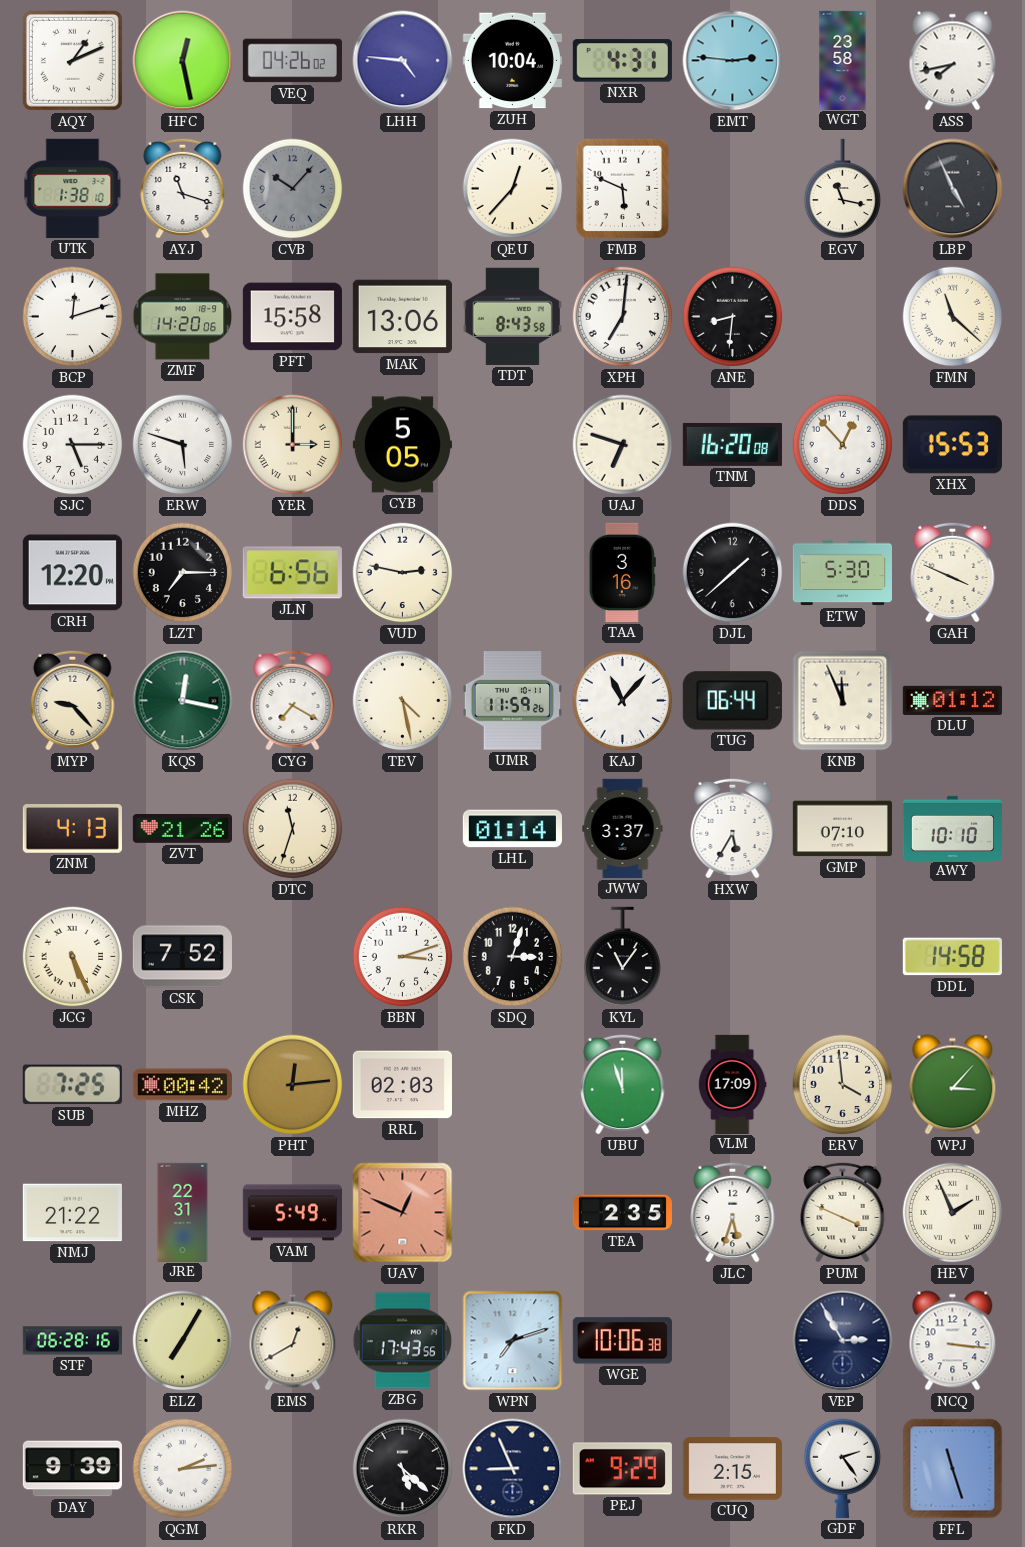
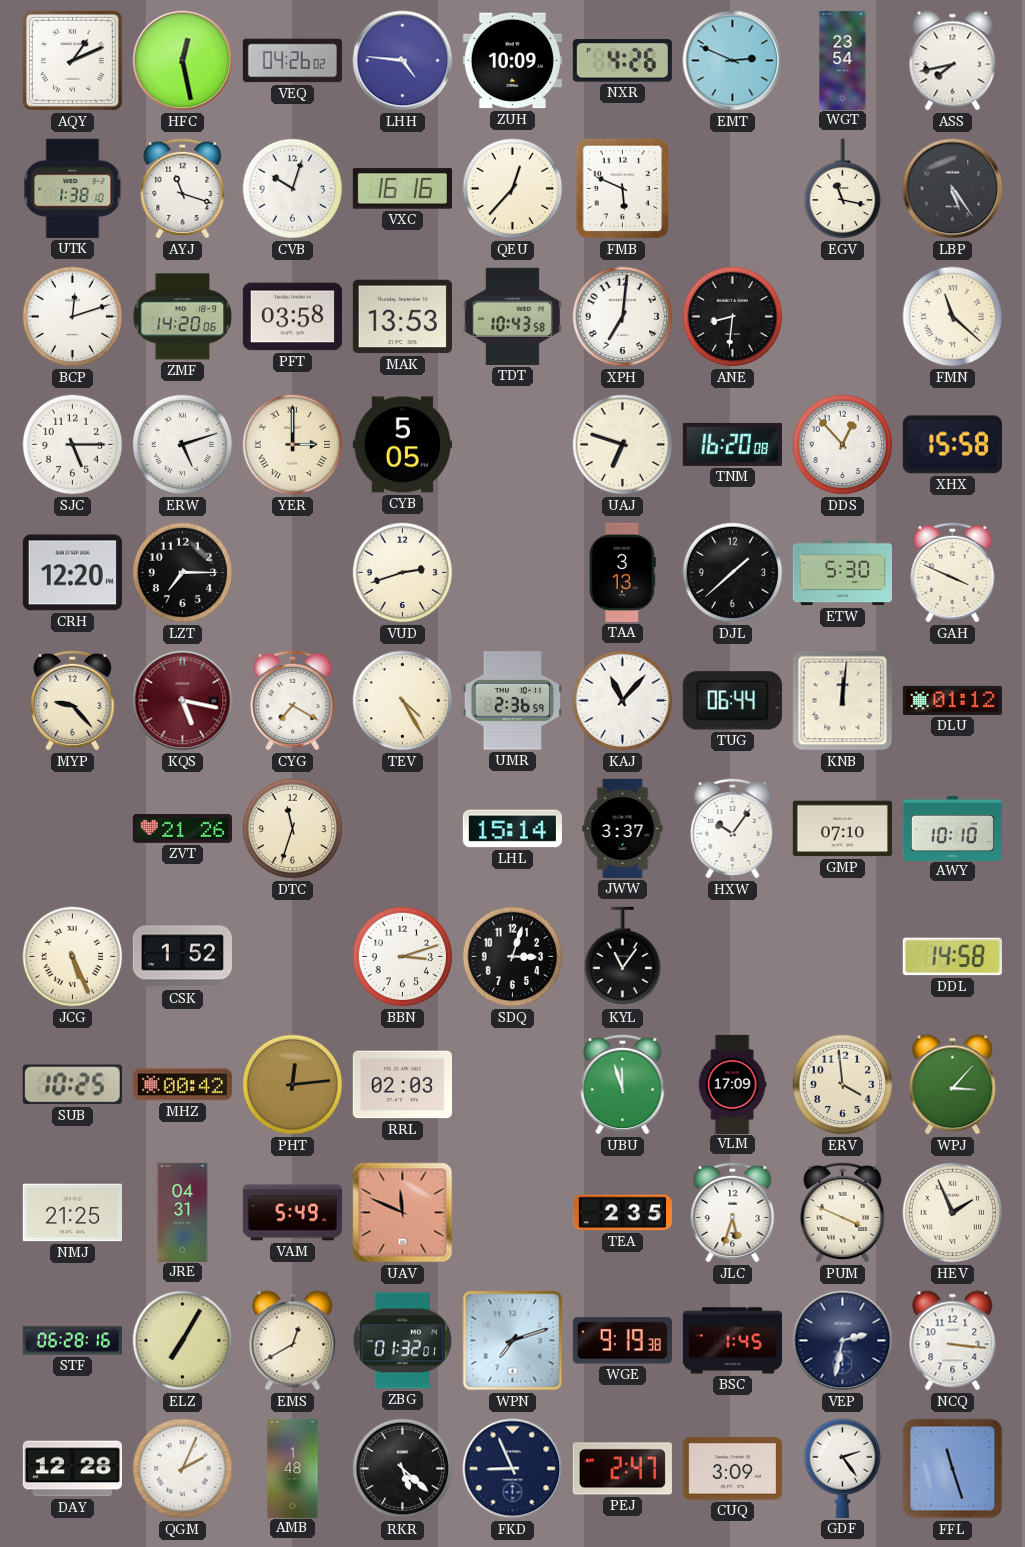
ZUH: 10:04 -> 10:09 (512, 61)
NXR: 4:31 -> 4:26 (622, 61)
EMT: 2:46 -> 2:49 (733, 61)
WGT: 23:58 -> 23:54 (843, 60)
CVB: 10:07 -> 10:03 (293, 189)
CVB dial: grey -> white (293, 189)
VXC: none -> 16:16 (402, 189)
LBP: 4:56 -> 5:24 (953, 189)
PFT: 15:58 -> 03:58 (292, 317)
MAK: 13:06 -> 13:53 (402, 317)
TDT: 8:43 -> 10:43 (512, 316)
ERW: 5:48 -> 5:12 (183, 445)
XHX: 15:53 -> 15:58 (952, 445)
JLN: 6:56 -> none (292, 573)
VUD: 2:47 -> 2:42 (403, 573)
TAA: 3:16 -> 3:13 (622, 572)
KQS: 12:17 -> 5:17 (183, 701)
KQS dial: green -> burgundy (183, 701)
TEV: 4:28 -> 4:25 (403, 701)
UMR: 11:59 -> 2:36 (512, 701)
KNB: 11:56 -> 12:01 (843, 701)
ZNM: 4:13 -> none (72, 829)
LHL: 01:14 -> 15:14 (512, 829)
HXW: 5:35 -> 10:06 (733, 828)
CSK: 7:52 -> 1:52 (182, 957)
SUB: 7:25 -> 10:25 (72, 1085)
NMJ: 21:22 -> 21:25 (72, 1213)
JRE: 22:31 -> 04:31 (183, 1212)
UAV: 12:49 -> 11:49 (403, 1213)
ZBG: 17:43 -> 01:32 (403, 1341)
WGE: 10:06 -> 9:19 (622, 1341)
BSC: none -> 1:45 (732, 1341)
VEP: 2:55 -> 2:32 (843, 1341)
DAY: 9:39 -> 12:28 (72, 1469)
QGM: 2:14 -> 2:04 (183, 1469)
AMB: none -> 1:48 (293, 1468)
PEJ: 9:29 -> 2:47 (622, 1469)
CUQ: 2:15 -> 3:09 (732, 1469)
